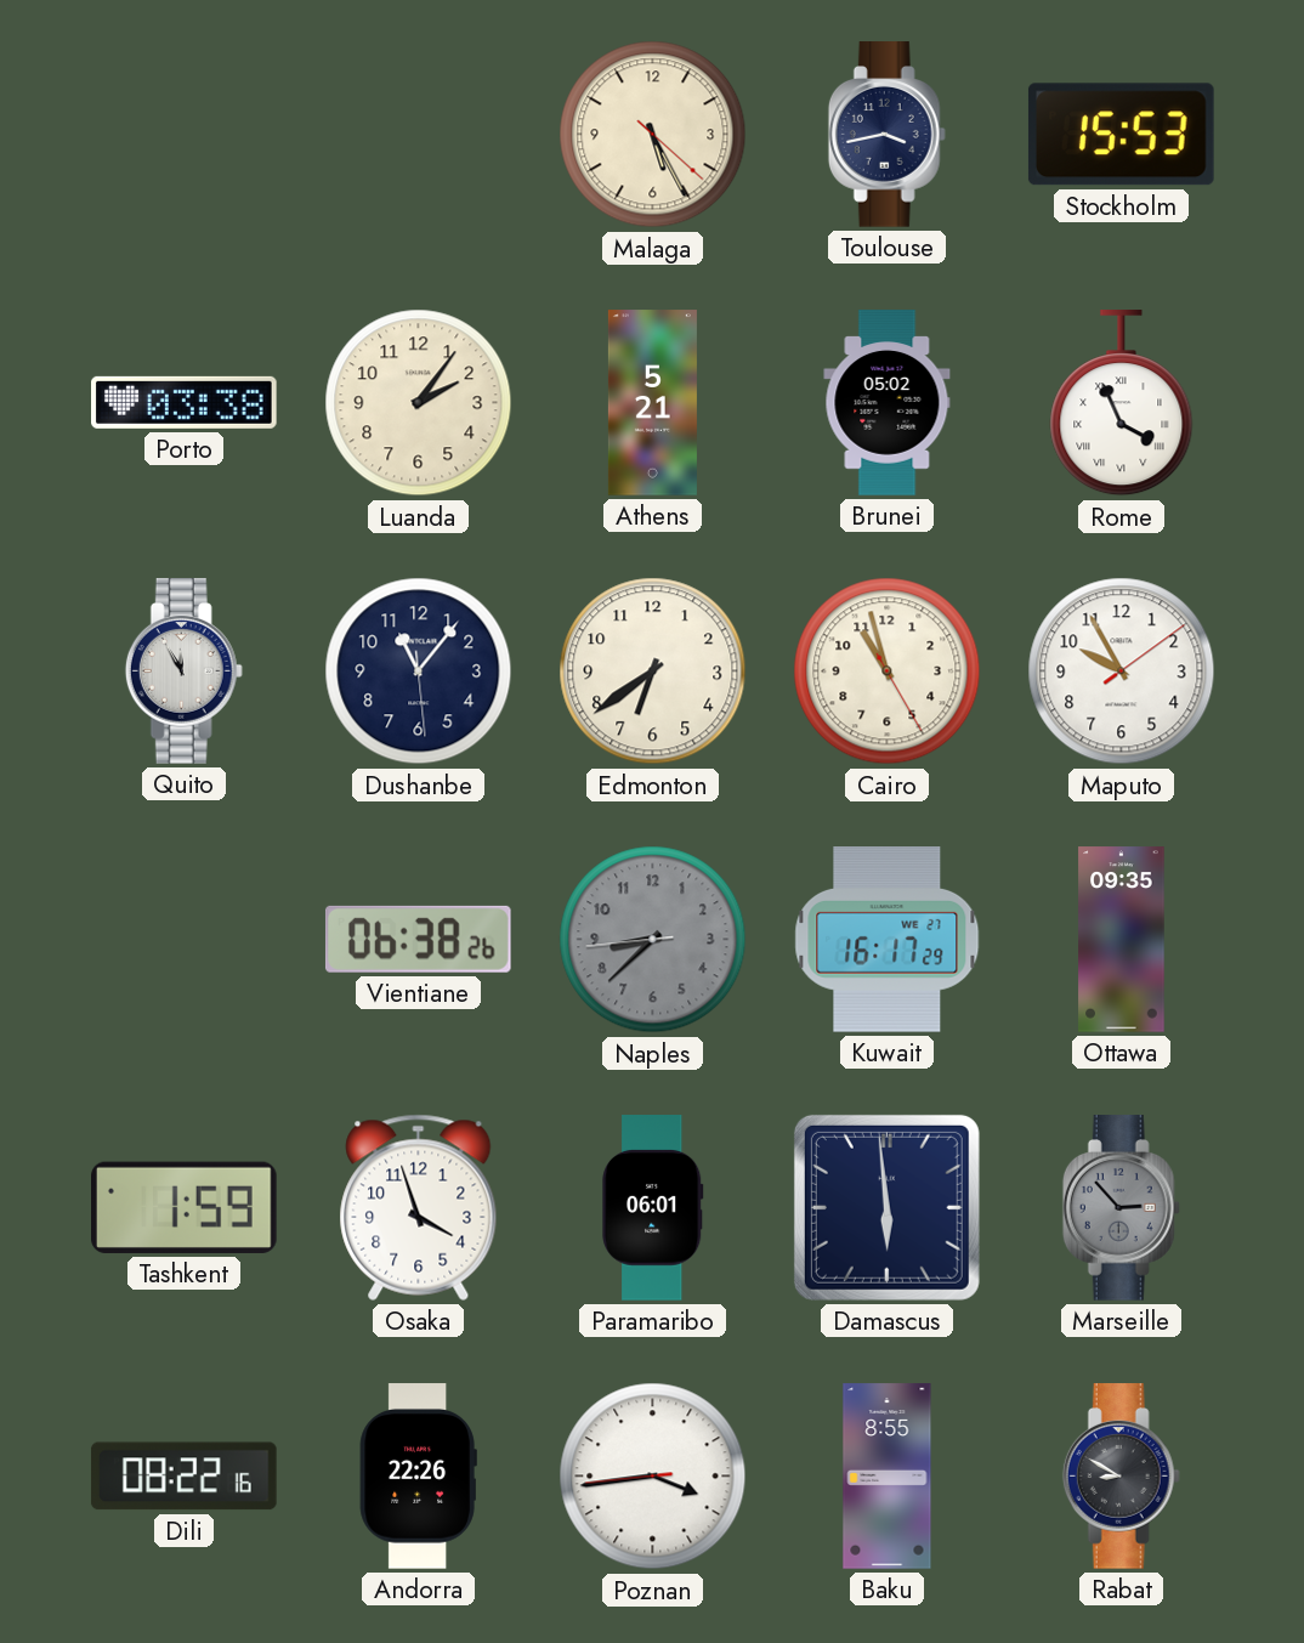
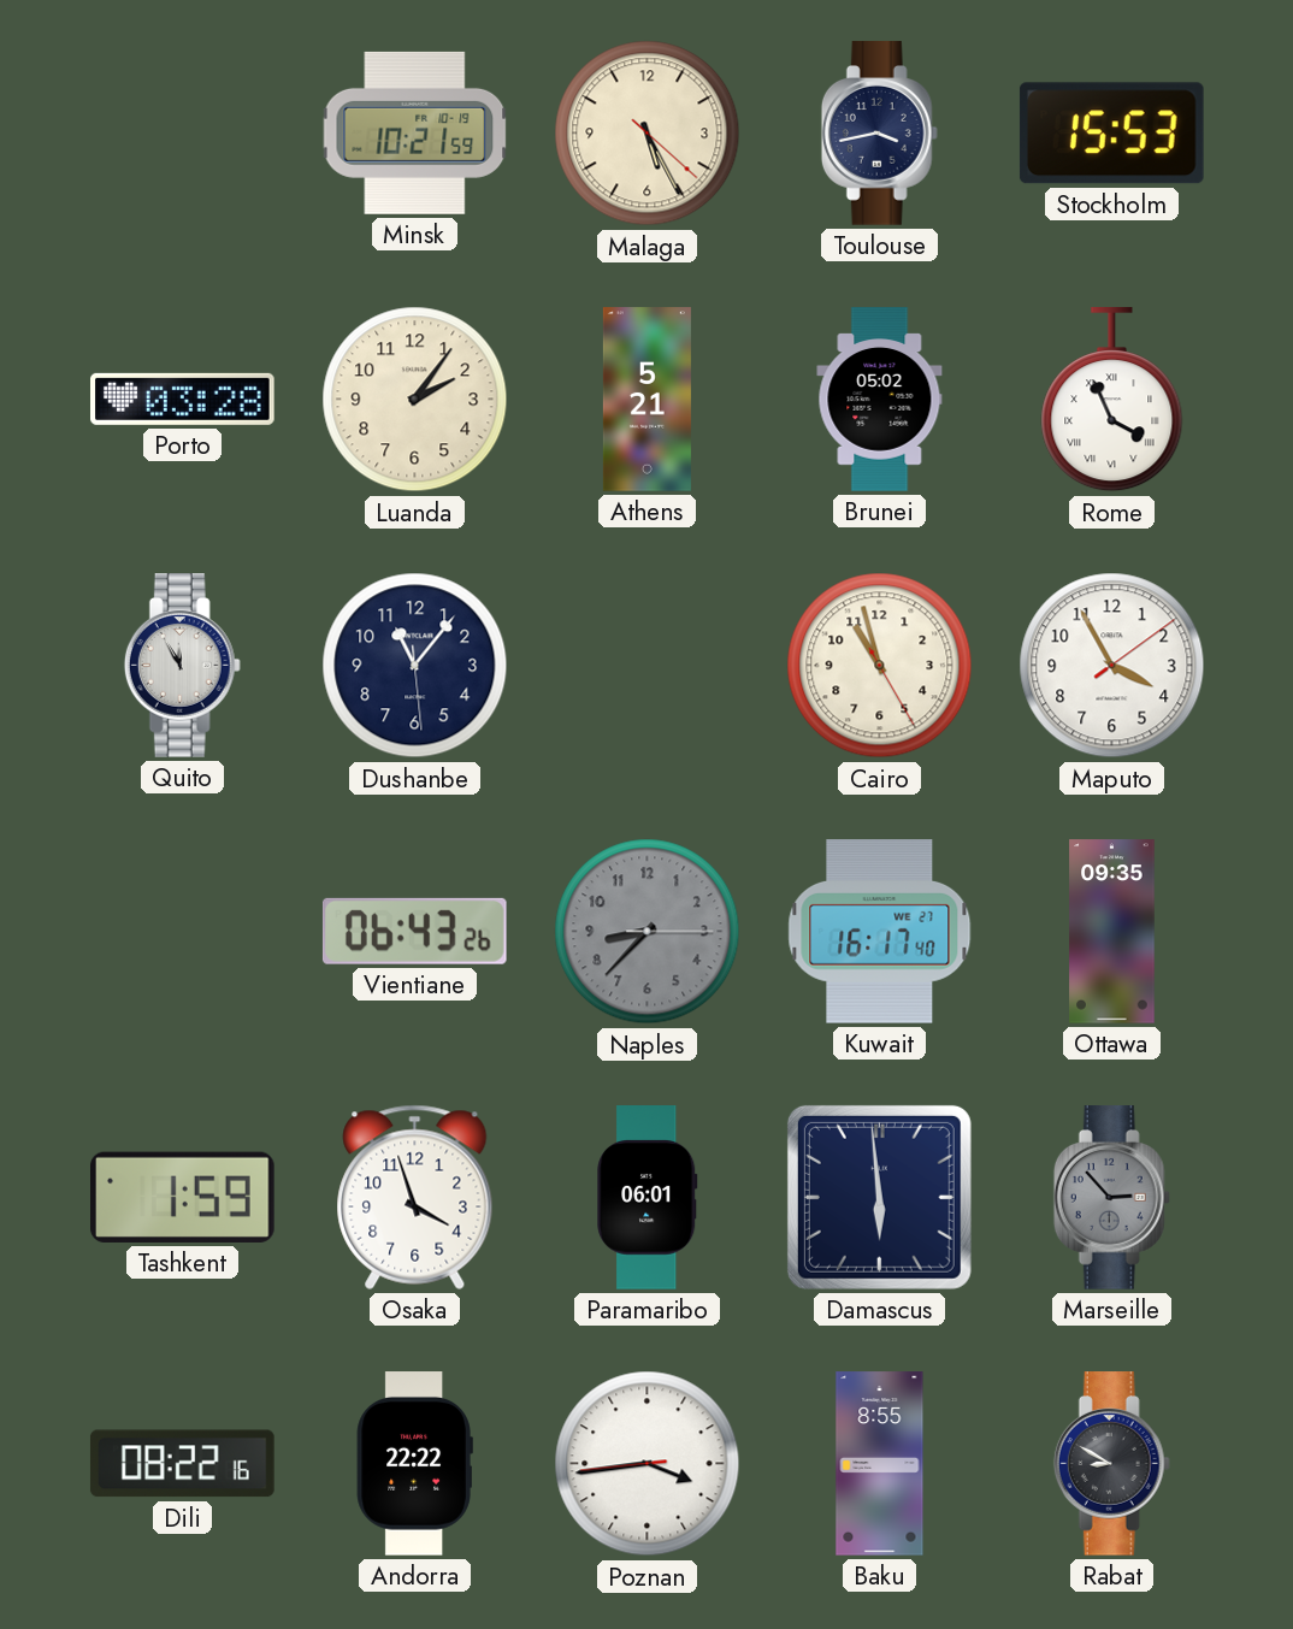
Minsk: none -> 10:21 (415, 132)
Porto: 03:38 -> 03:28 (183, 399)
Edmonton: 6:39 -> none (653, 672)
Maputo: 9:55 -> 3:55 (1112, 666)
Vientiane: 06:38 -> 06:43 (414, 931)
Naples: 8:37:44 -> 8:37:15 (648, 932)
Kuwait: 16:17:29 -> 16:17:40 (880, 932)
Andorra: 22:26 -> 22:22 (414, 1464)
